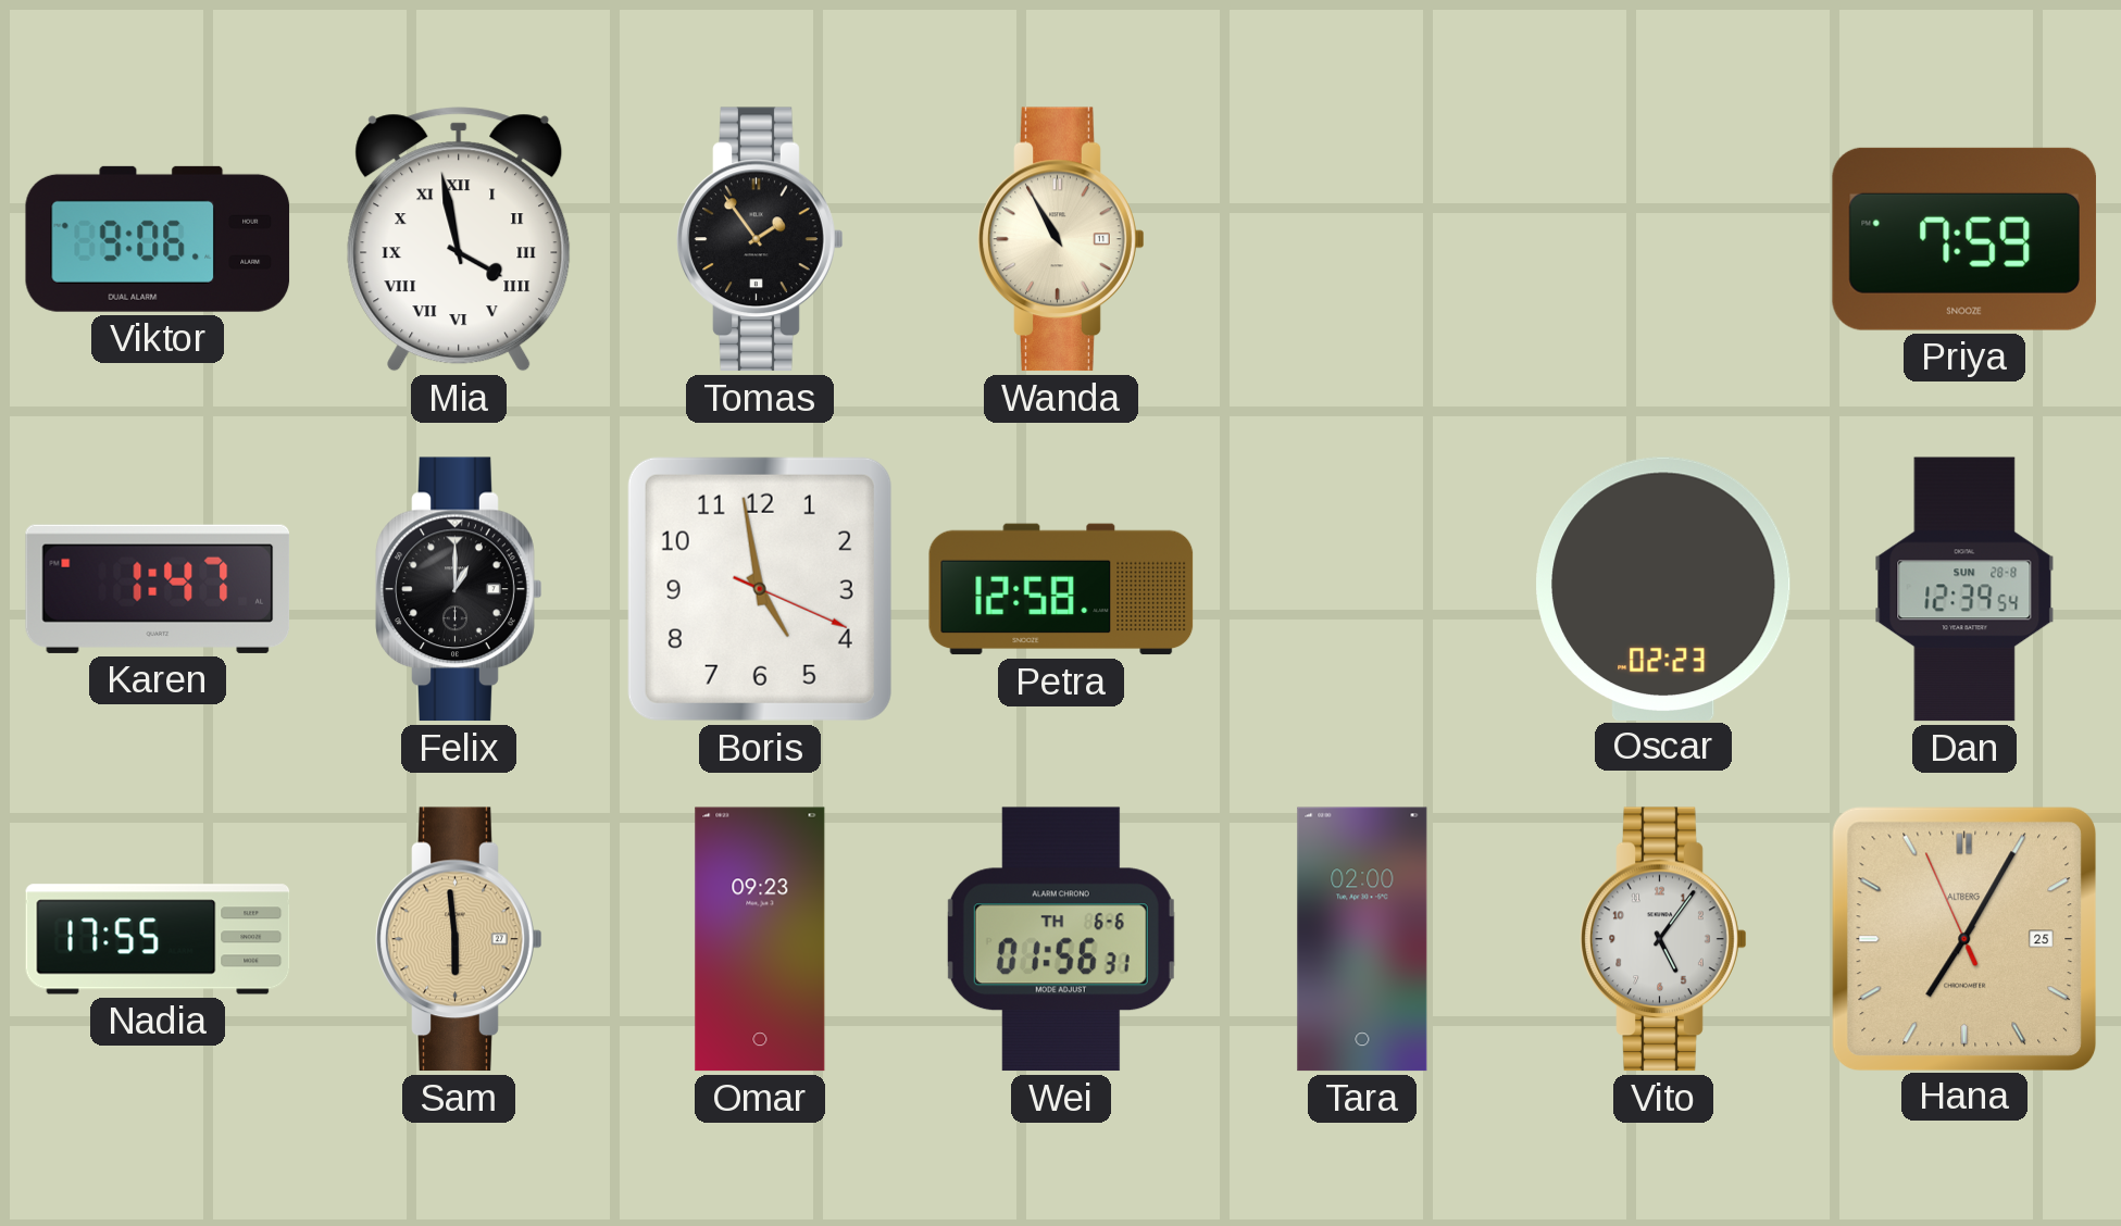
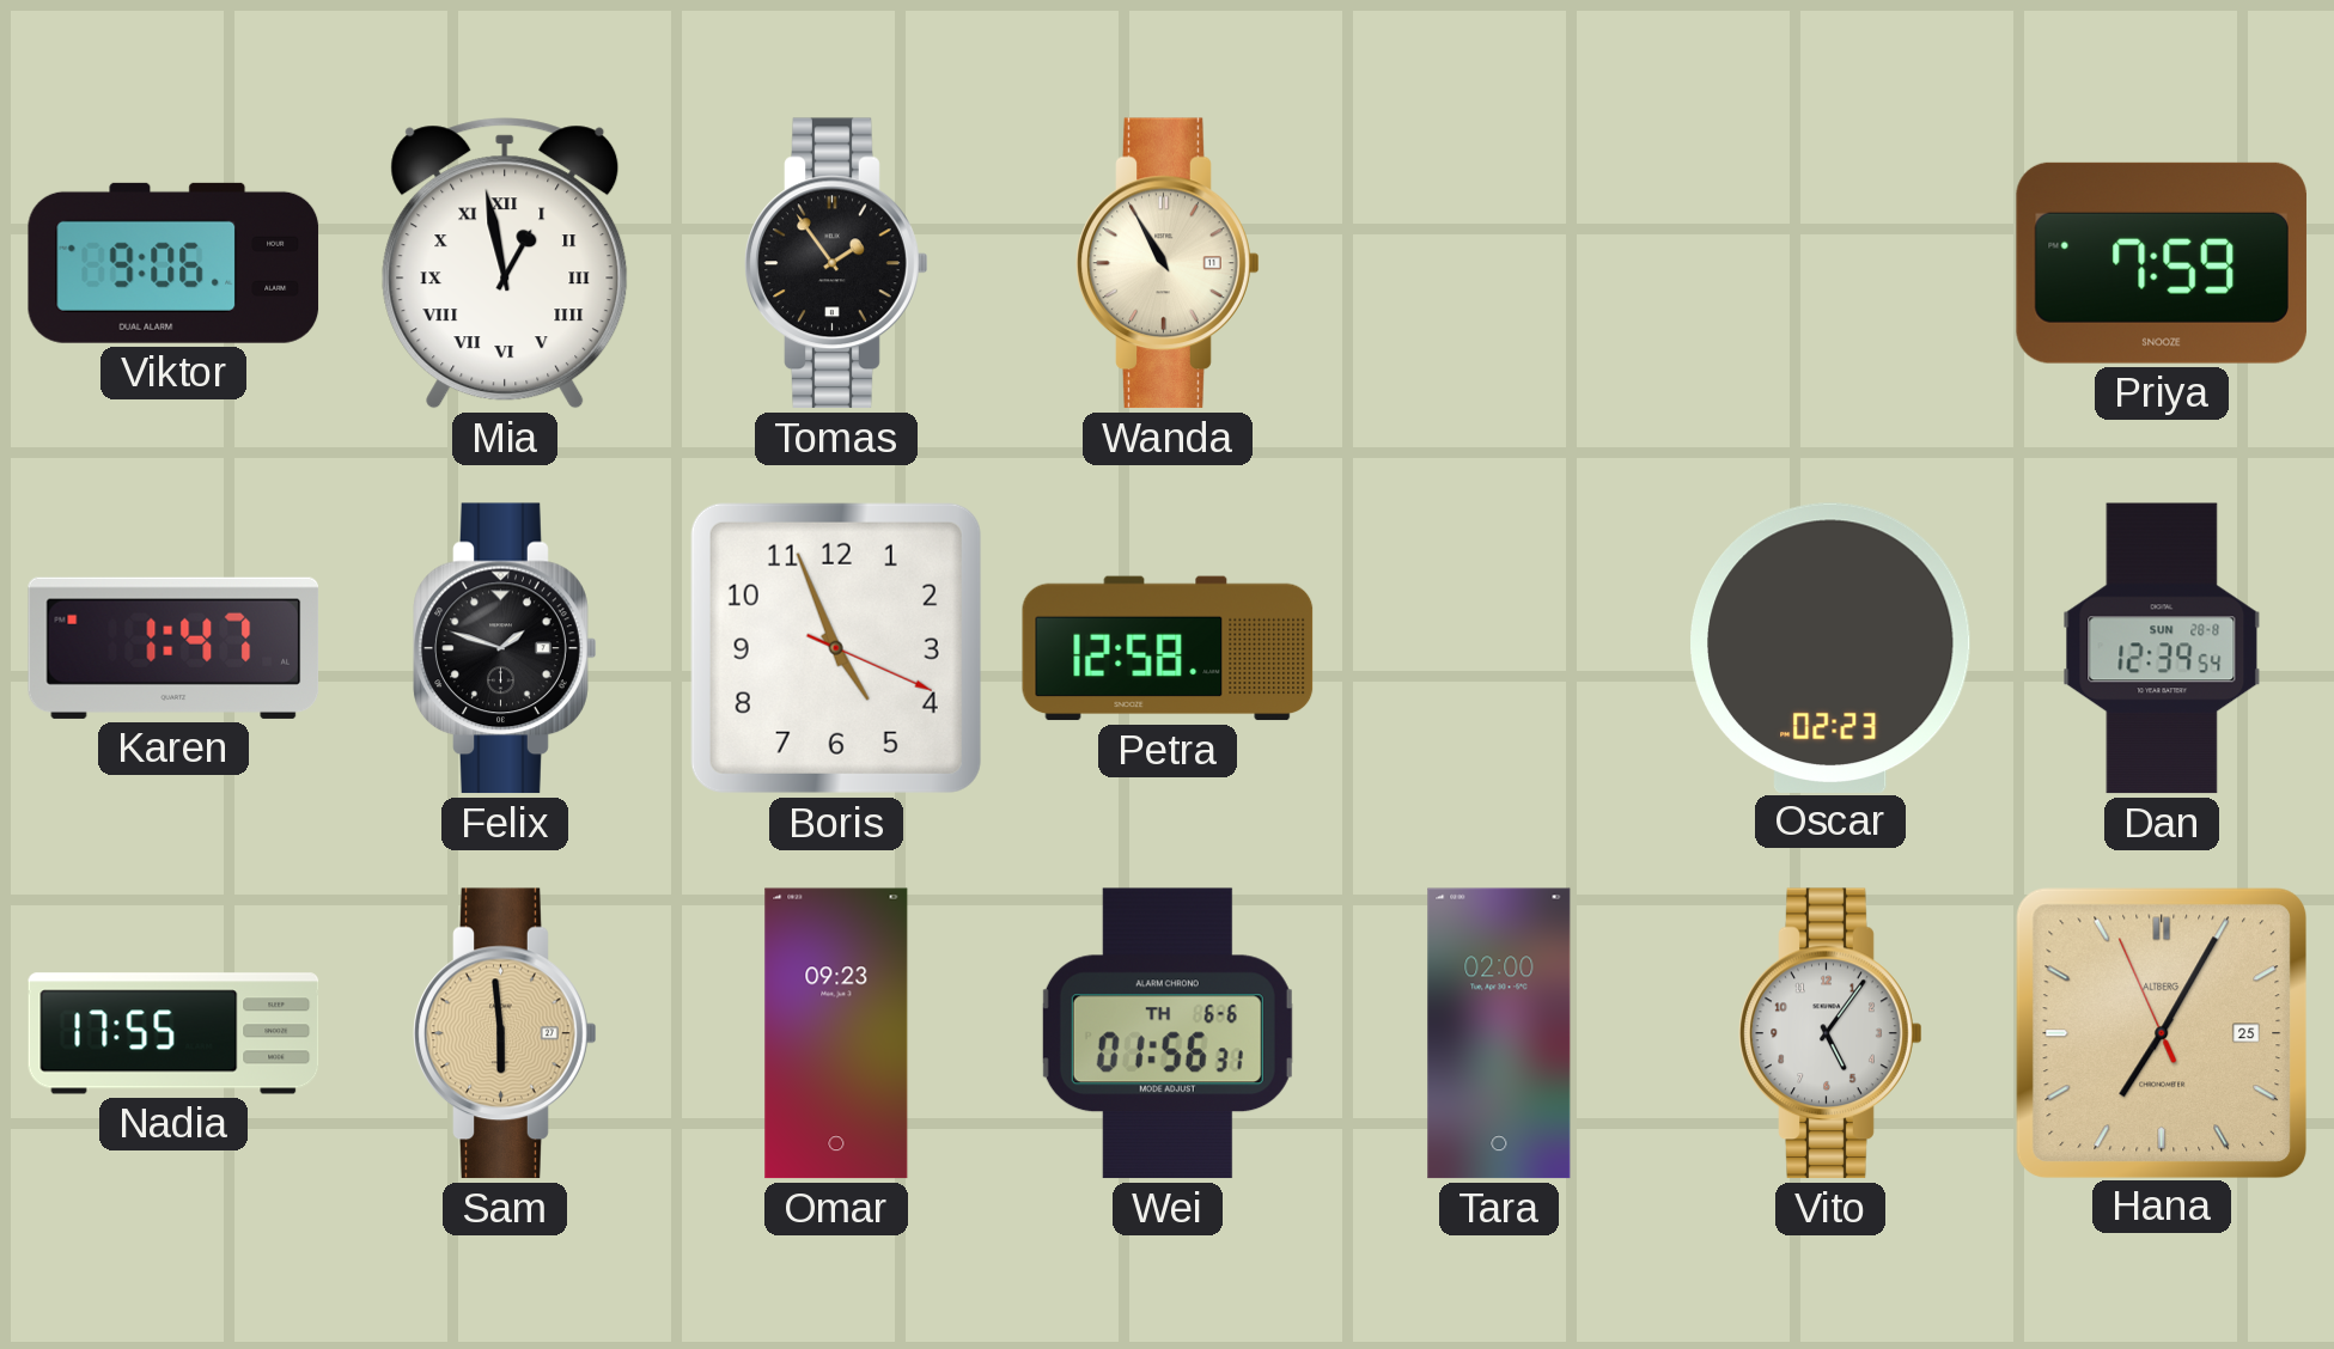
Mia: 3:58 -> 12:58 (505, 263)
Felix: 1:00 -> 1:48 (505, 648)
Boris: 4:58 -> 4:56 (836, 648)
